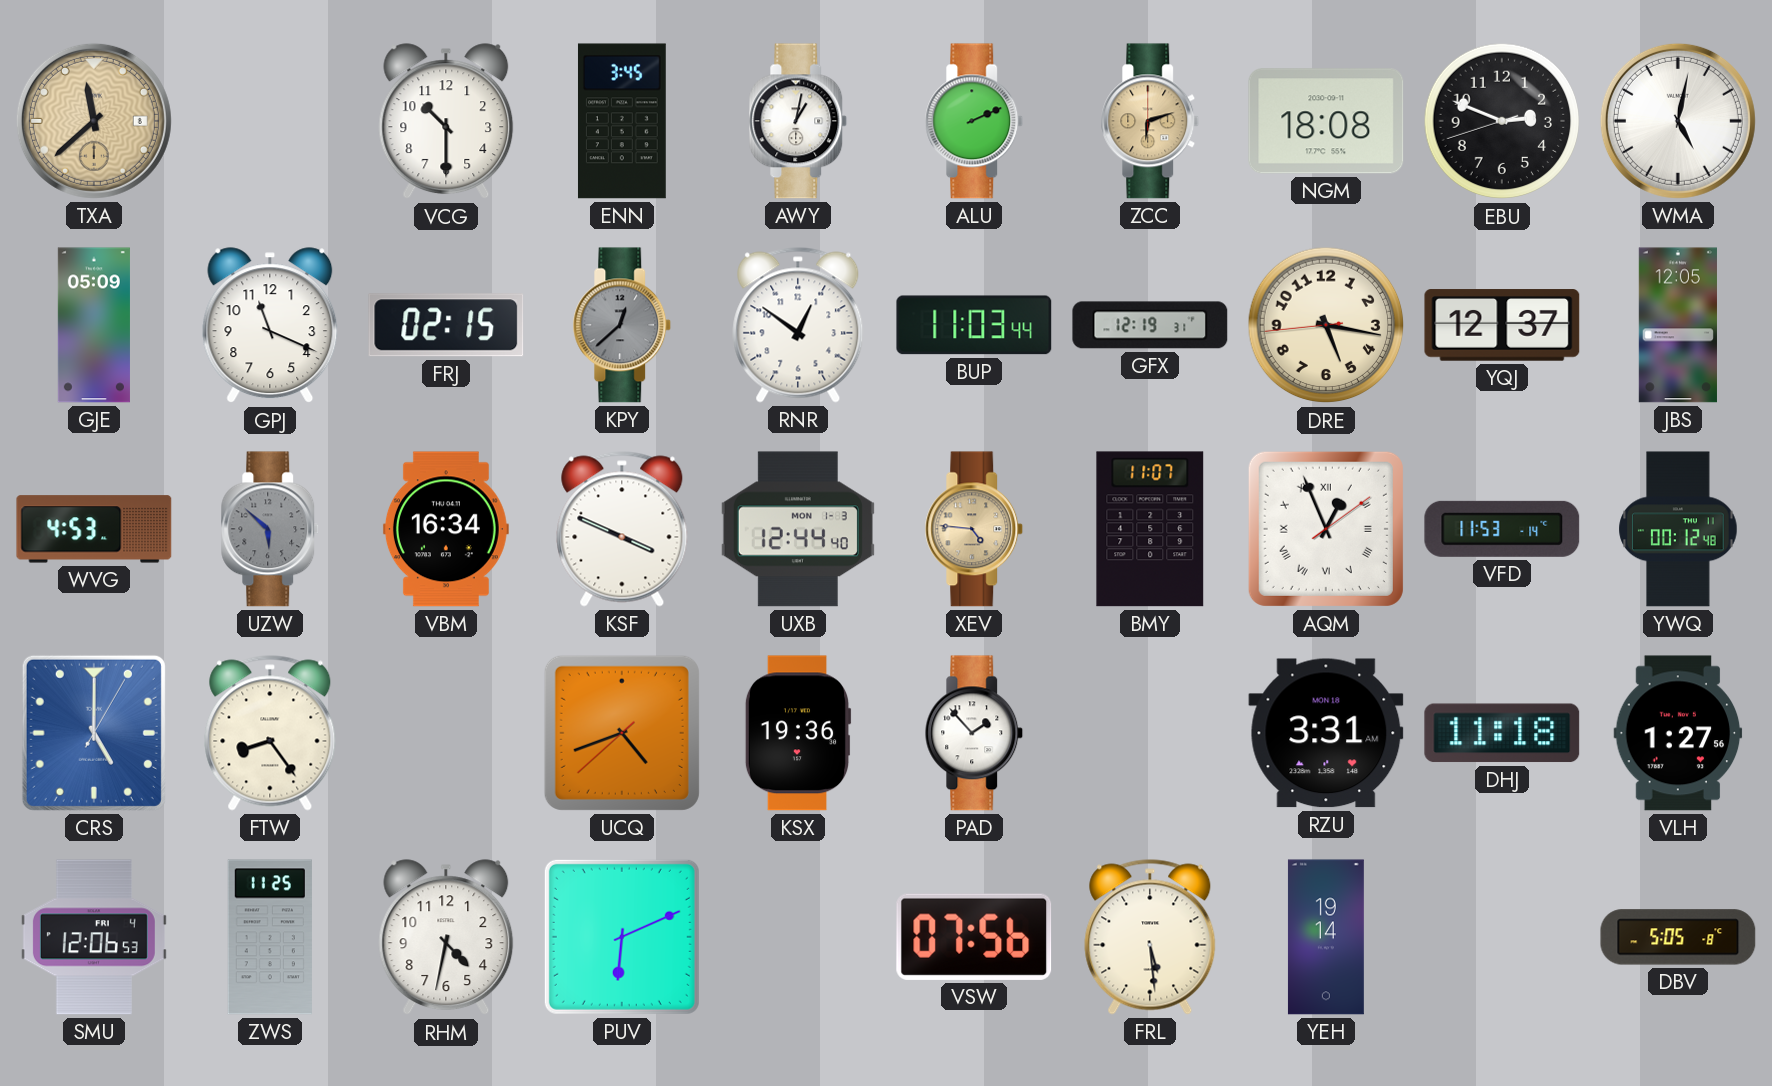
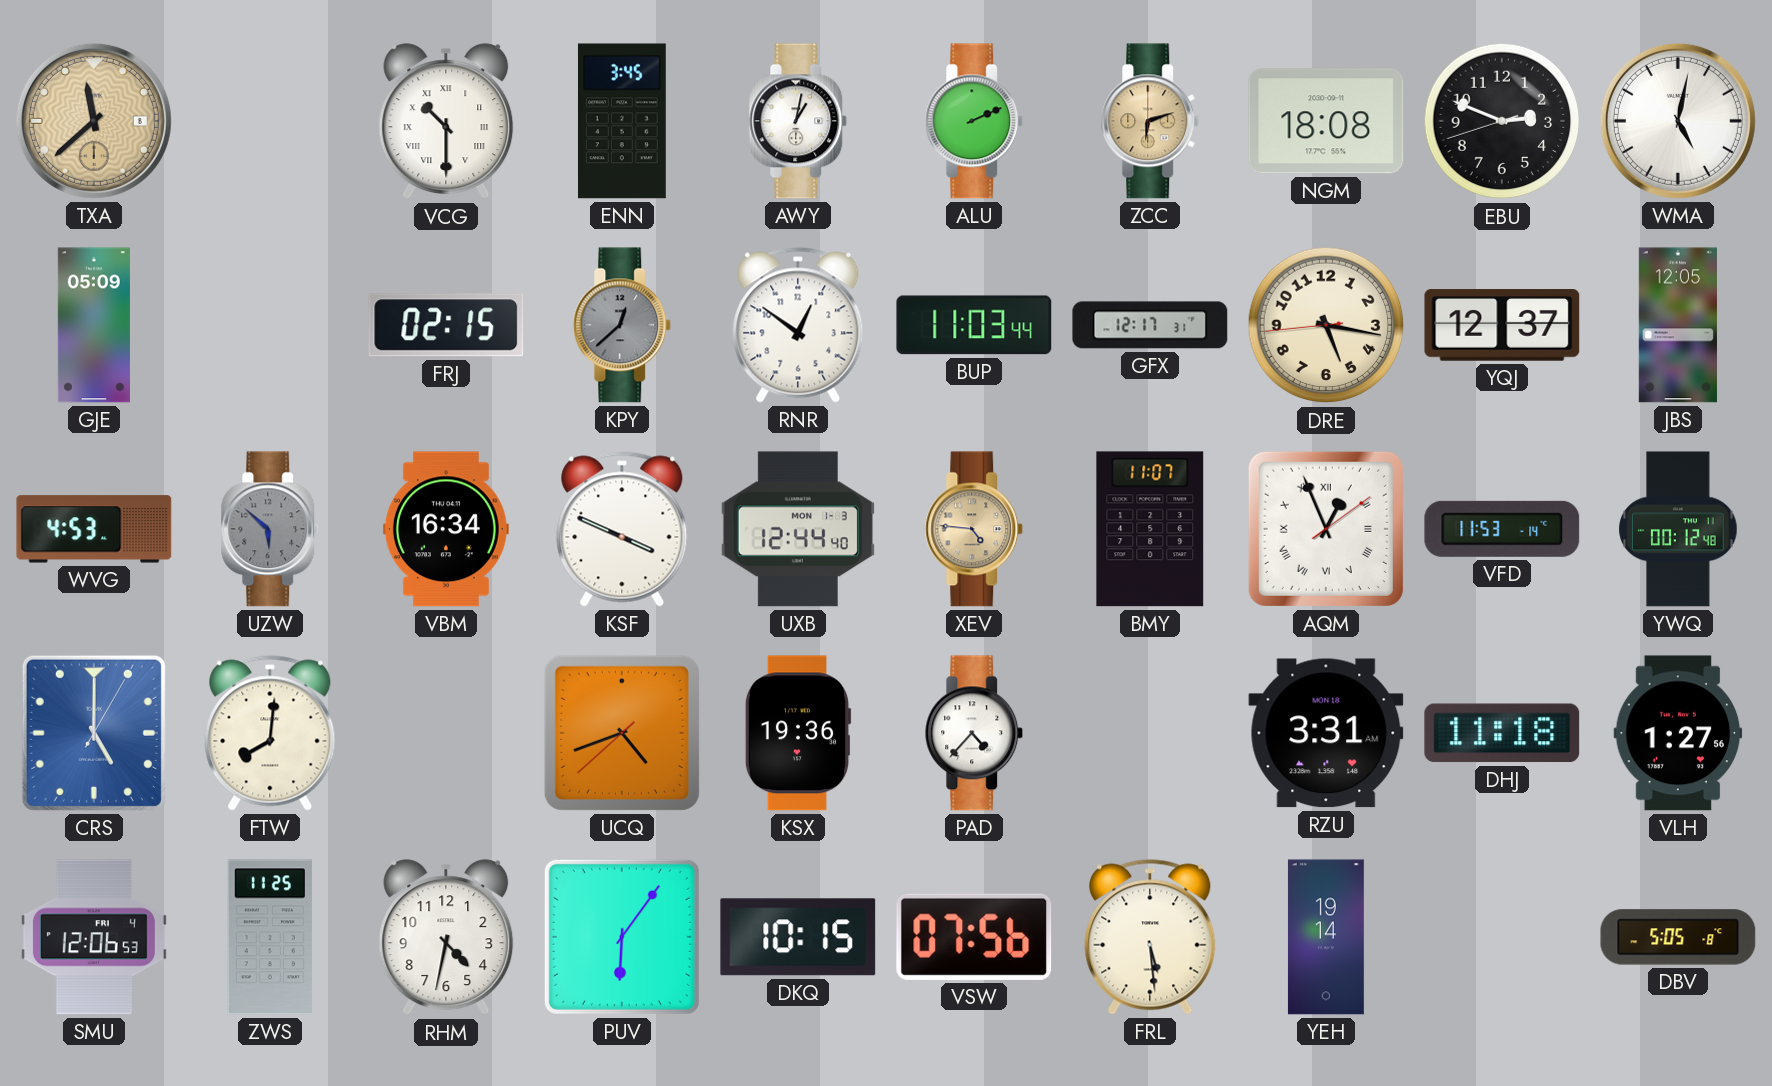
VCG numerals: Arabic -> Roman (446, 122)
GPJ: 11:19 -> none (270, 326)
GFX: 12:19 -> 12:17 (1150, 325)
FTW: 8:24 -> 8:01 (270, 733)
PAD: 1:53 -> 4:37 (974, 733)
PUV: 6:11 -> 6:06 (622, 937)
DKQ: none -> 10:15 (798, 937)
